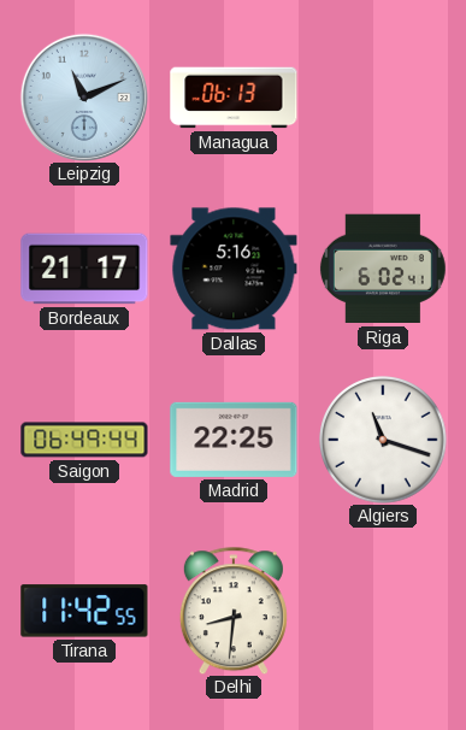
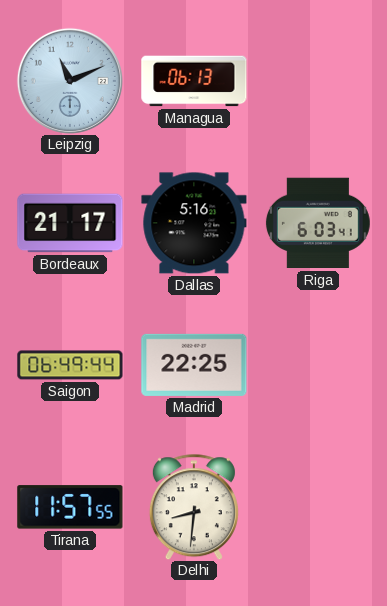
Riga: 6:02 -> 6:03 (318, 223)
Algiers: 11:18 -> none (384, 441)
Tirana: 11:42 -> 11:57 (70, 507)
